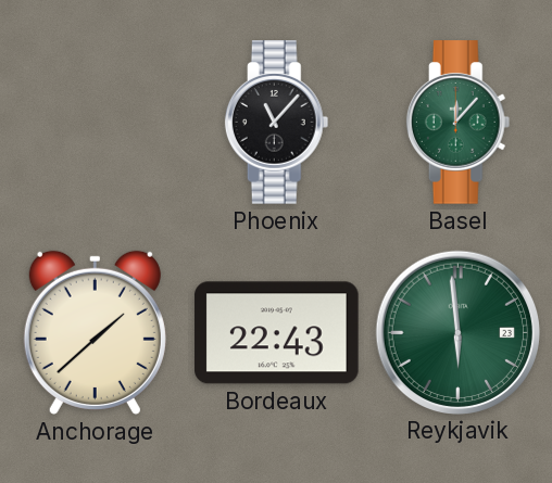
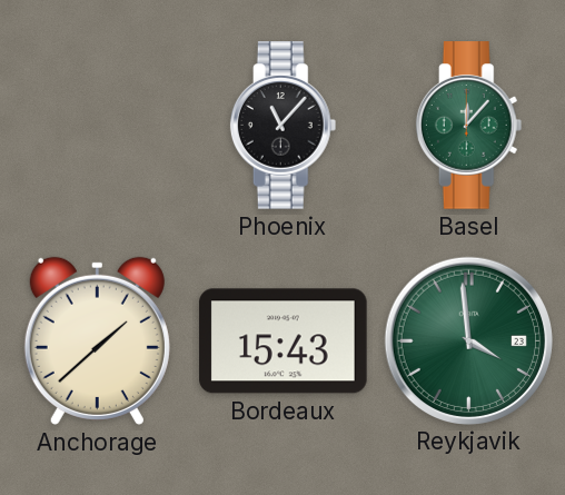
Bordeaux: 22:43 -> 15:43 (284, 341)
Reykjavik: 5:59 -> 3:59 (468, 340)
